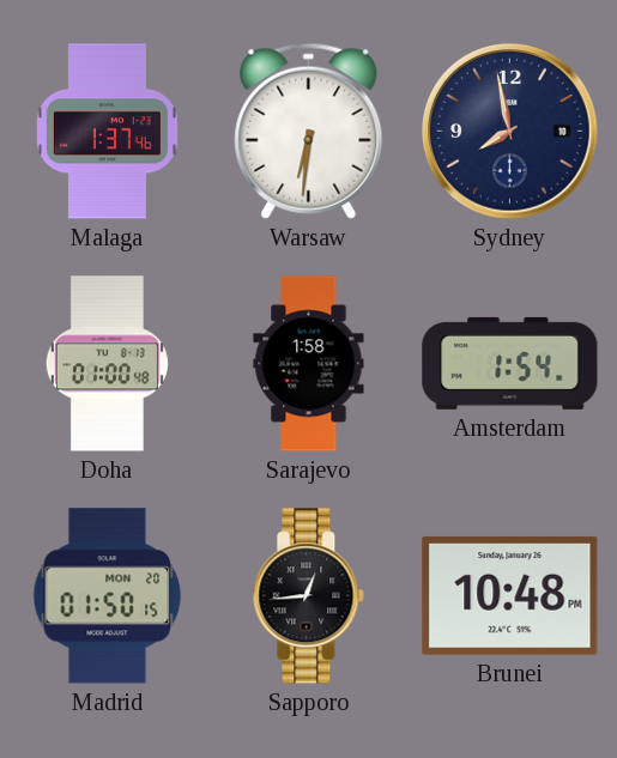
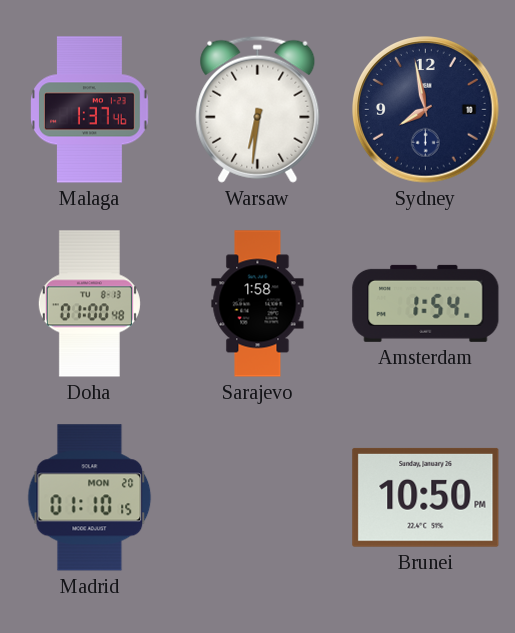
Madrid: 01:50 -> 01:10 (90, 498)
Sapporo: 12:44 -> none (309, 596)
Brunei: 10:48 -> 10:50 (426, 497)
